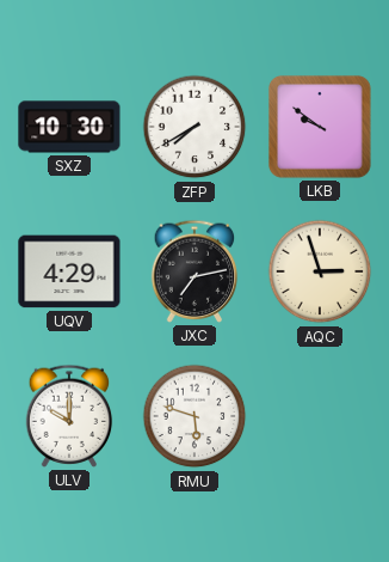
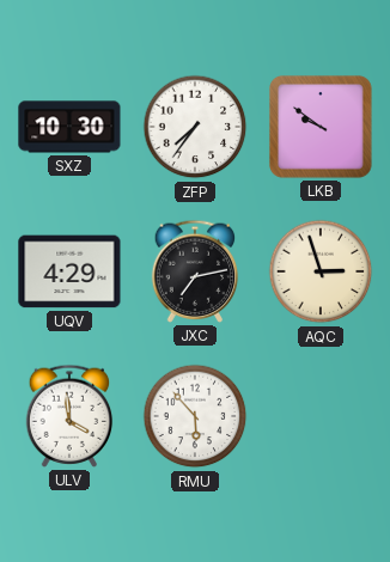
ZFP: 7:40 -> 7:36 (195, 127)
ULV: 10:00 -> 3:59 (69, 416)
RMU: 5:48 -> 5:53 (195, 416)
